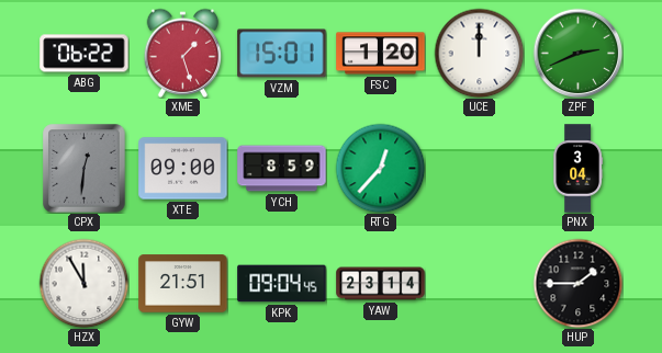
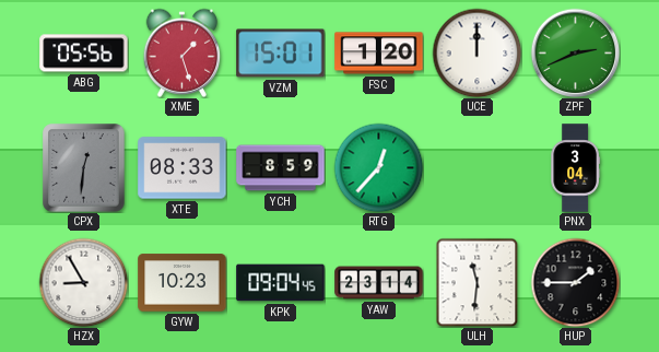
ABG: 06:22 -> 05:56 (84, 54)
XTE: 09:00 -> 08:33 (183, 168)
HZX: 11:55 -> 8:55 (83, 282)
GYW: 21:51 -> 10:23 (183, 283)
ULH: none -> 11:31 (478, 282)
